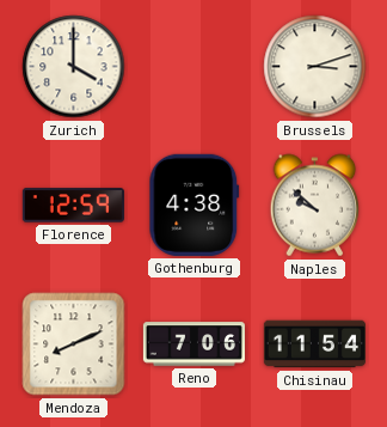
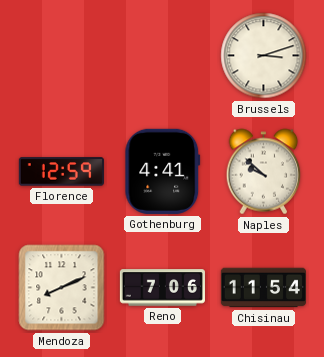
Zurich: 4:00 -> none (74, 67)
Gothenburg: 4:38 -> 4:41 (163, 171)
